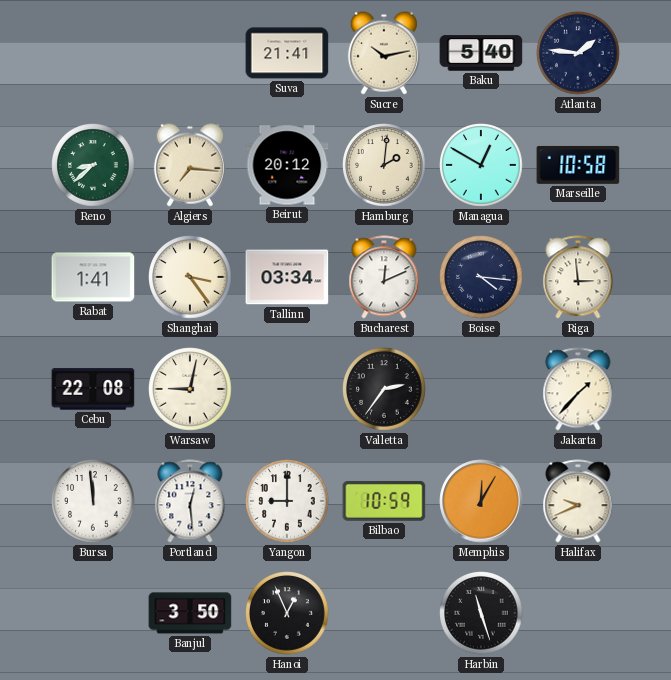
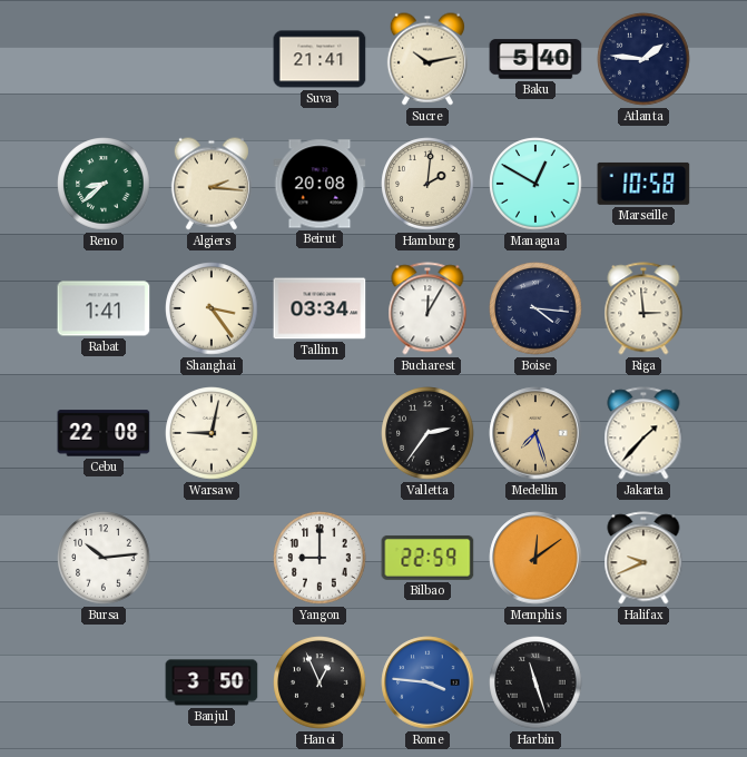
Algiers: 7:16 -> 2:16 (212, 184)
Beirut: 20:12 -> 20:08 (320, 184)
Bucharest: 12:11 -> 12:05 (427, 308)
Medellin: none -> 7:27 (535, 433)
Bursa: 11:59 -> 10:14 (104, 558)
Portland: 12:29 -> none (190, 501)
Bilbao: 10:59 -> 22:59 (427, 558)
Memphis: 12:05 -> 12:09 (535, 558)
Rome: none -> 3:46 (427, 682)
